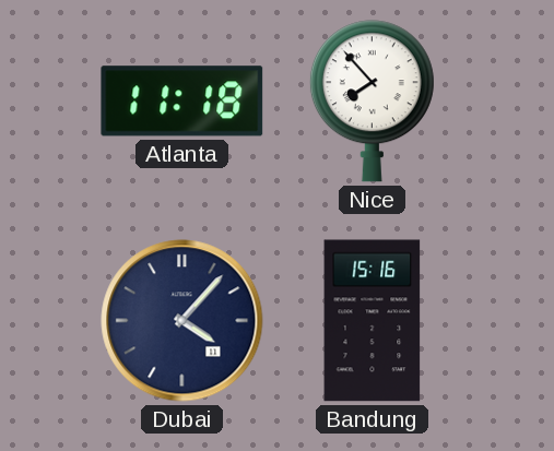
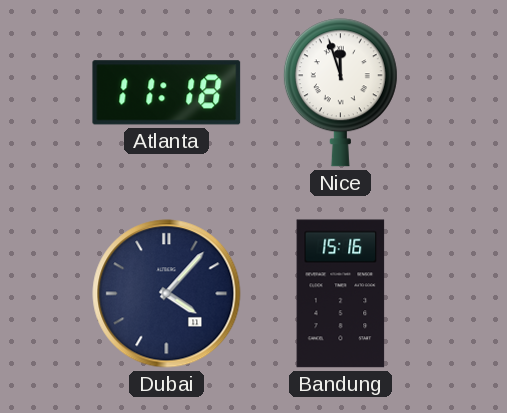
Nice: 7:53 -> 11:57 (340, 93)
